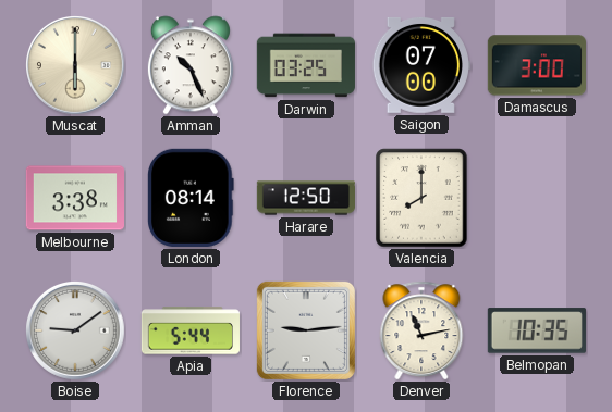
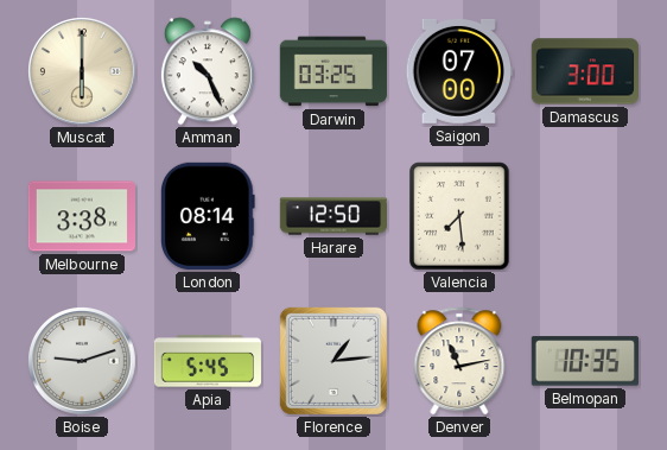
Valencia: 8:00 -> 7:29 (459, 216)
Boise: 9:09 -> 9:12 (83, 362)
Apia: 5:44 -> 5:45 (208, 361)
Florence: 9:14 -> 1:14 (333, 361)
